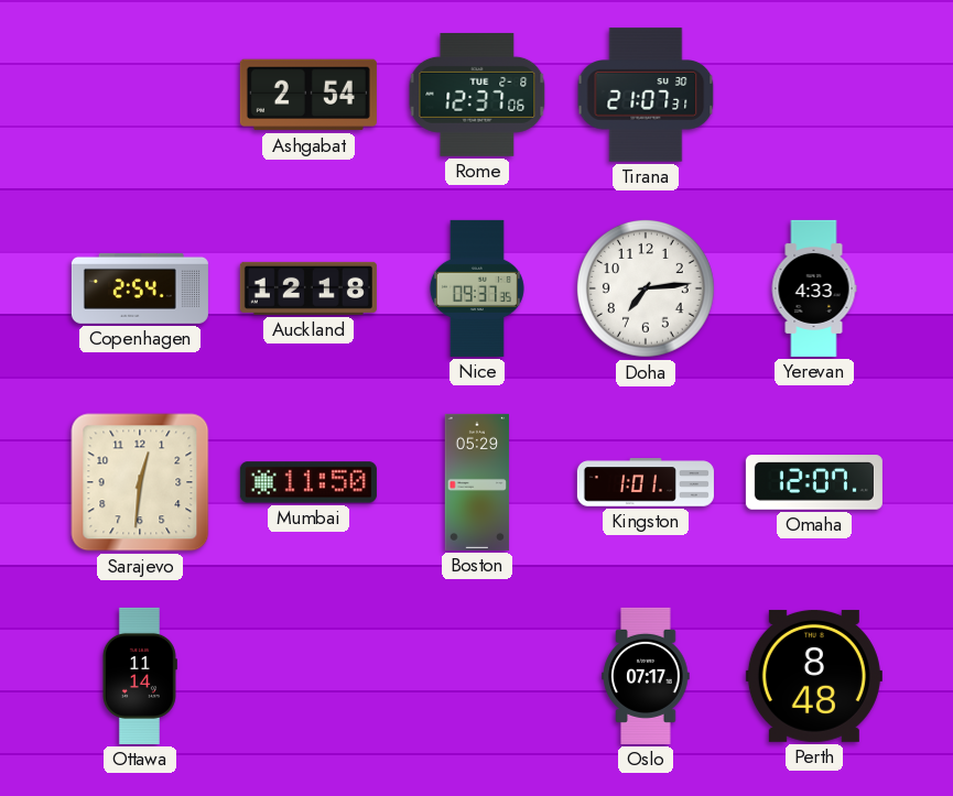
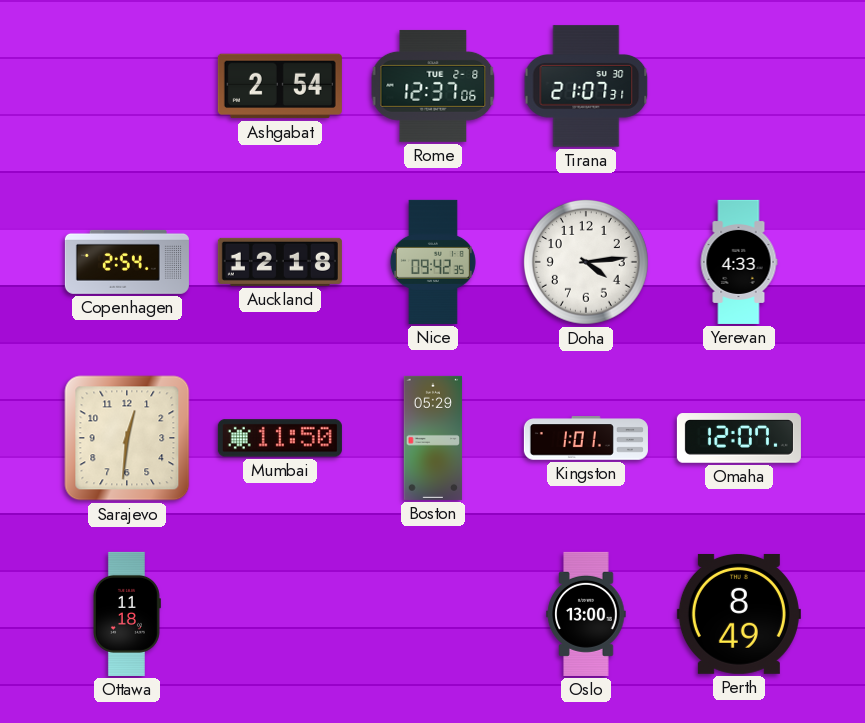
Nice: 09:37 -> 09:42 (433, 262)
Doha: 7:14 -> 4:14 (586, 262)
Ottawa: 11:14 -> 11:18 (126, 614)
Oslo: 07:17 -> 13:00 (586, 614)
Perth: 8:48 -> 8:49 (739, 614)
